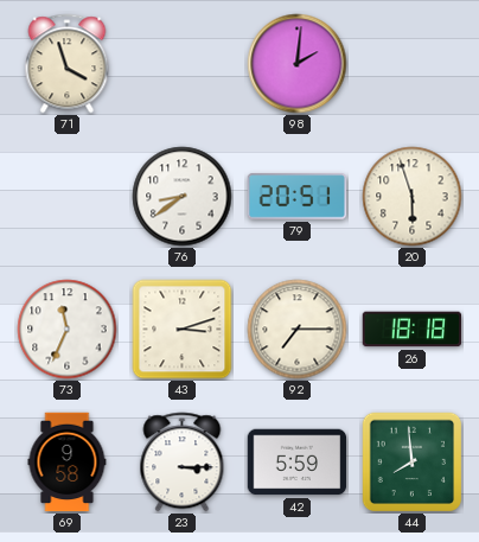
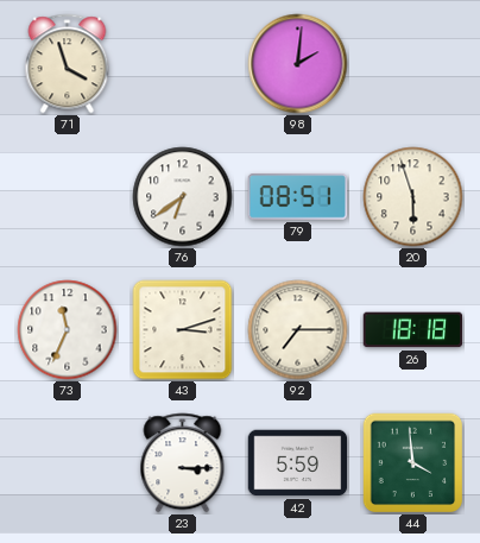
76: 8:39 -> 6:39 (183, 197)
79: 20:51 -> 08:51 (298, 197)
69: 9:58 -> none (68, 463)
44: 7:59 -> 3:59 (412, 462)
